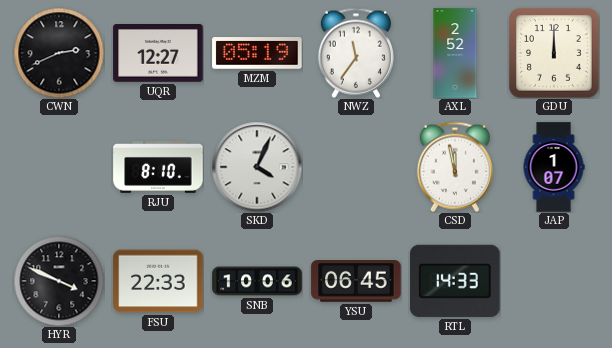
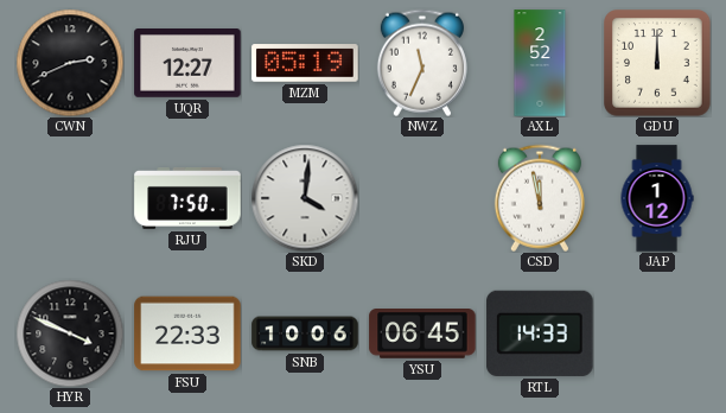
NWZ: 11:36 -> 11:34 (422, 63)
RJU: 8:10 -> 7:50 (187, 198)
SKD: 4:04 -> 4:01 (305, 198)
JAP: 1:07 -> 1:12 (657, 198)
